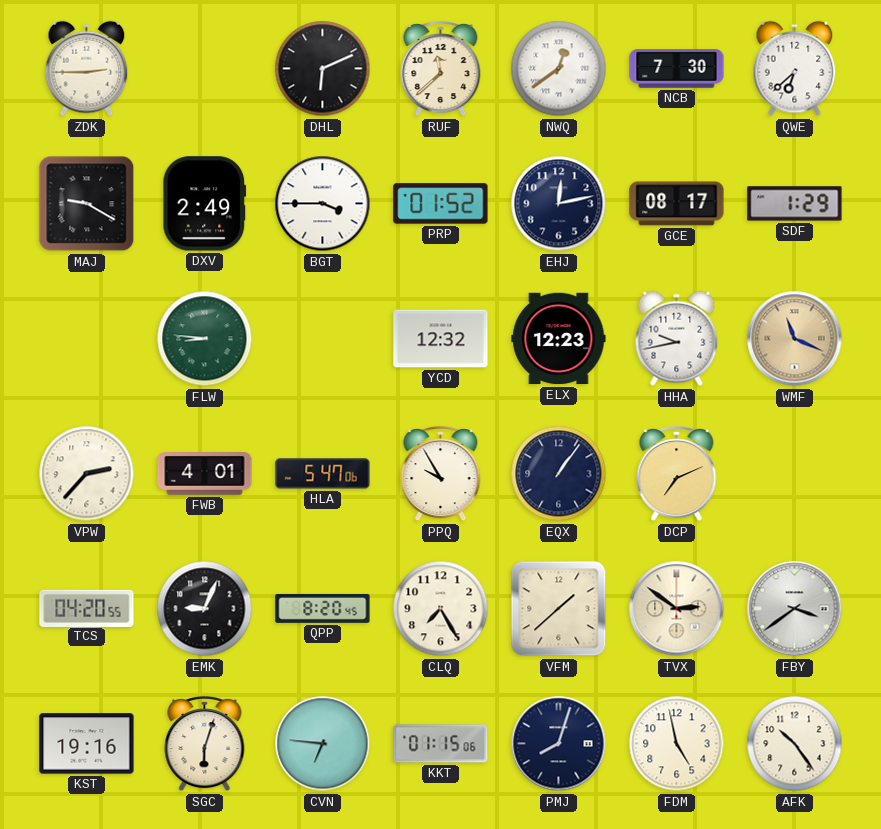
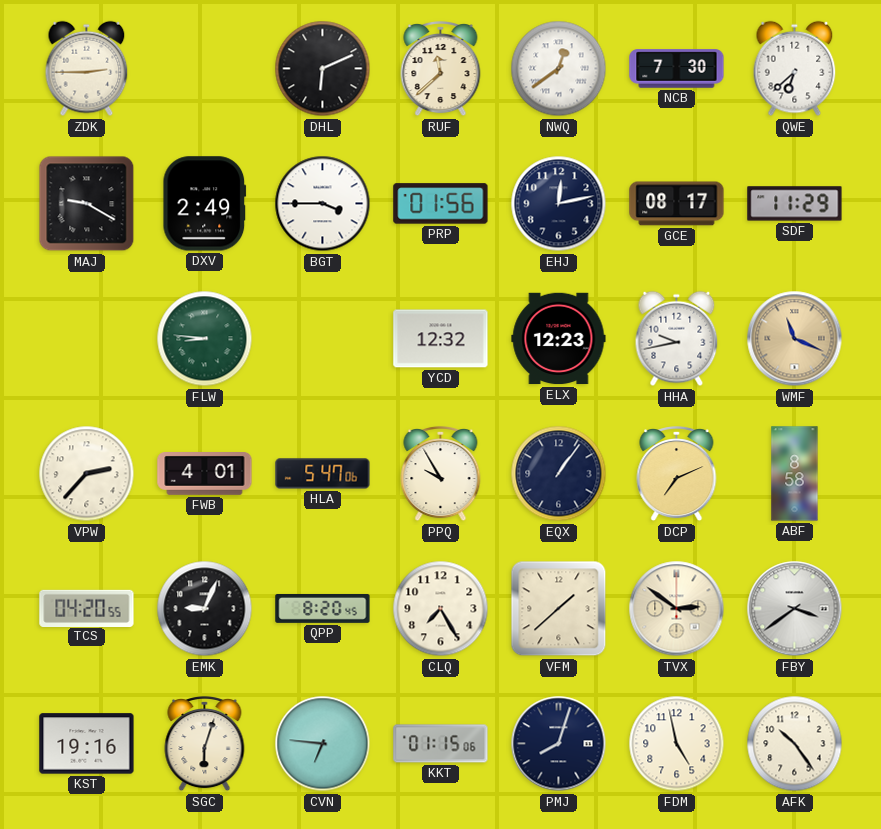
PRP: 01:52 -> 01:56 (441, 204)
SDF: 1:29 -> 11:29 (795, 204)
ABF: none -> 8:58 (795, 474)
